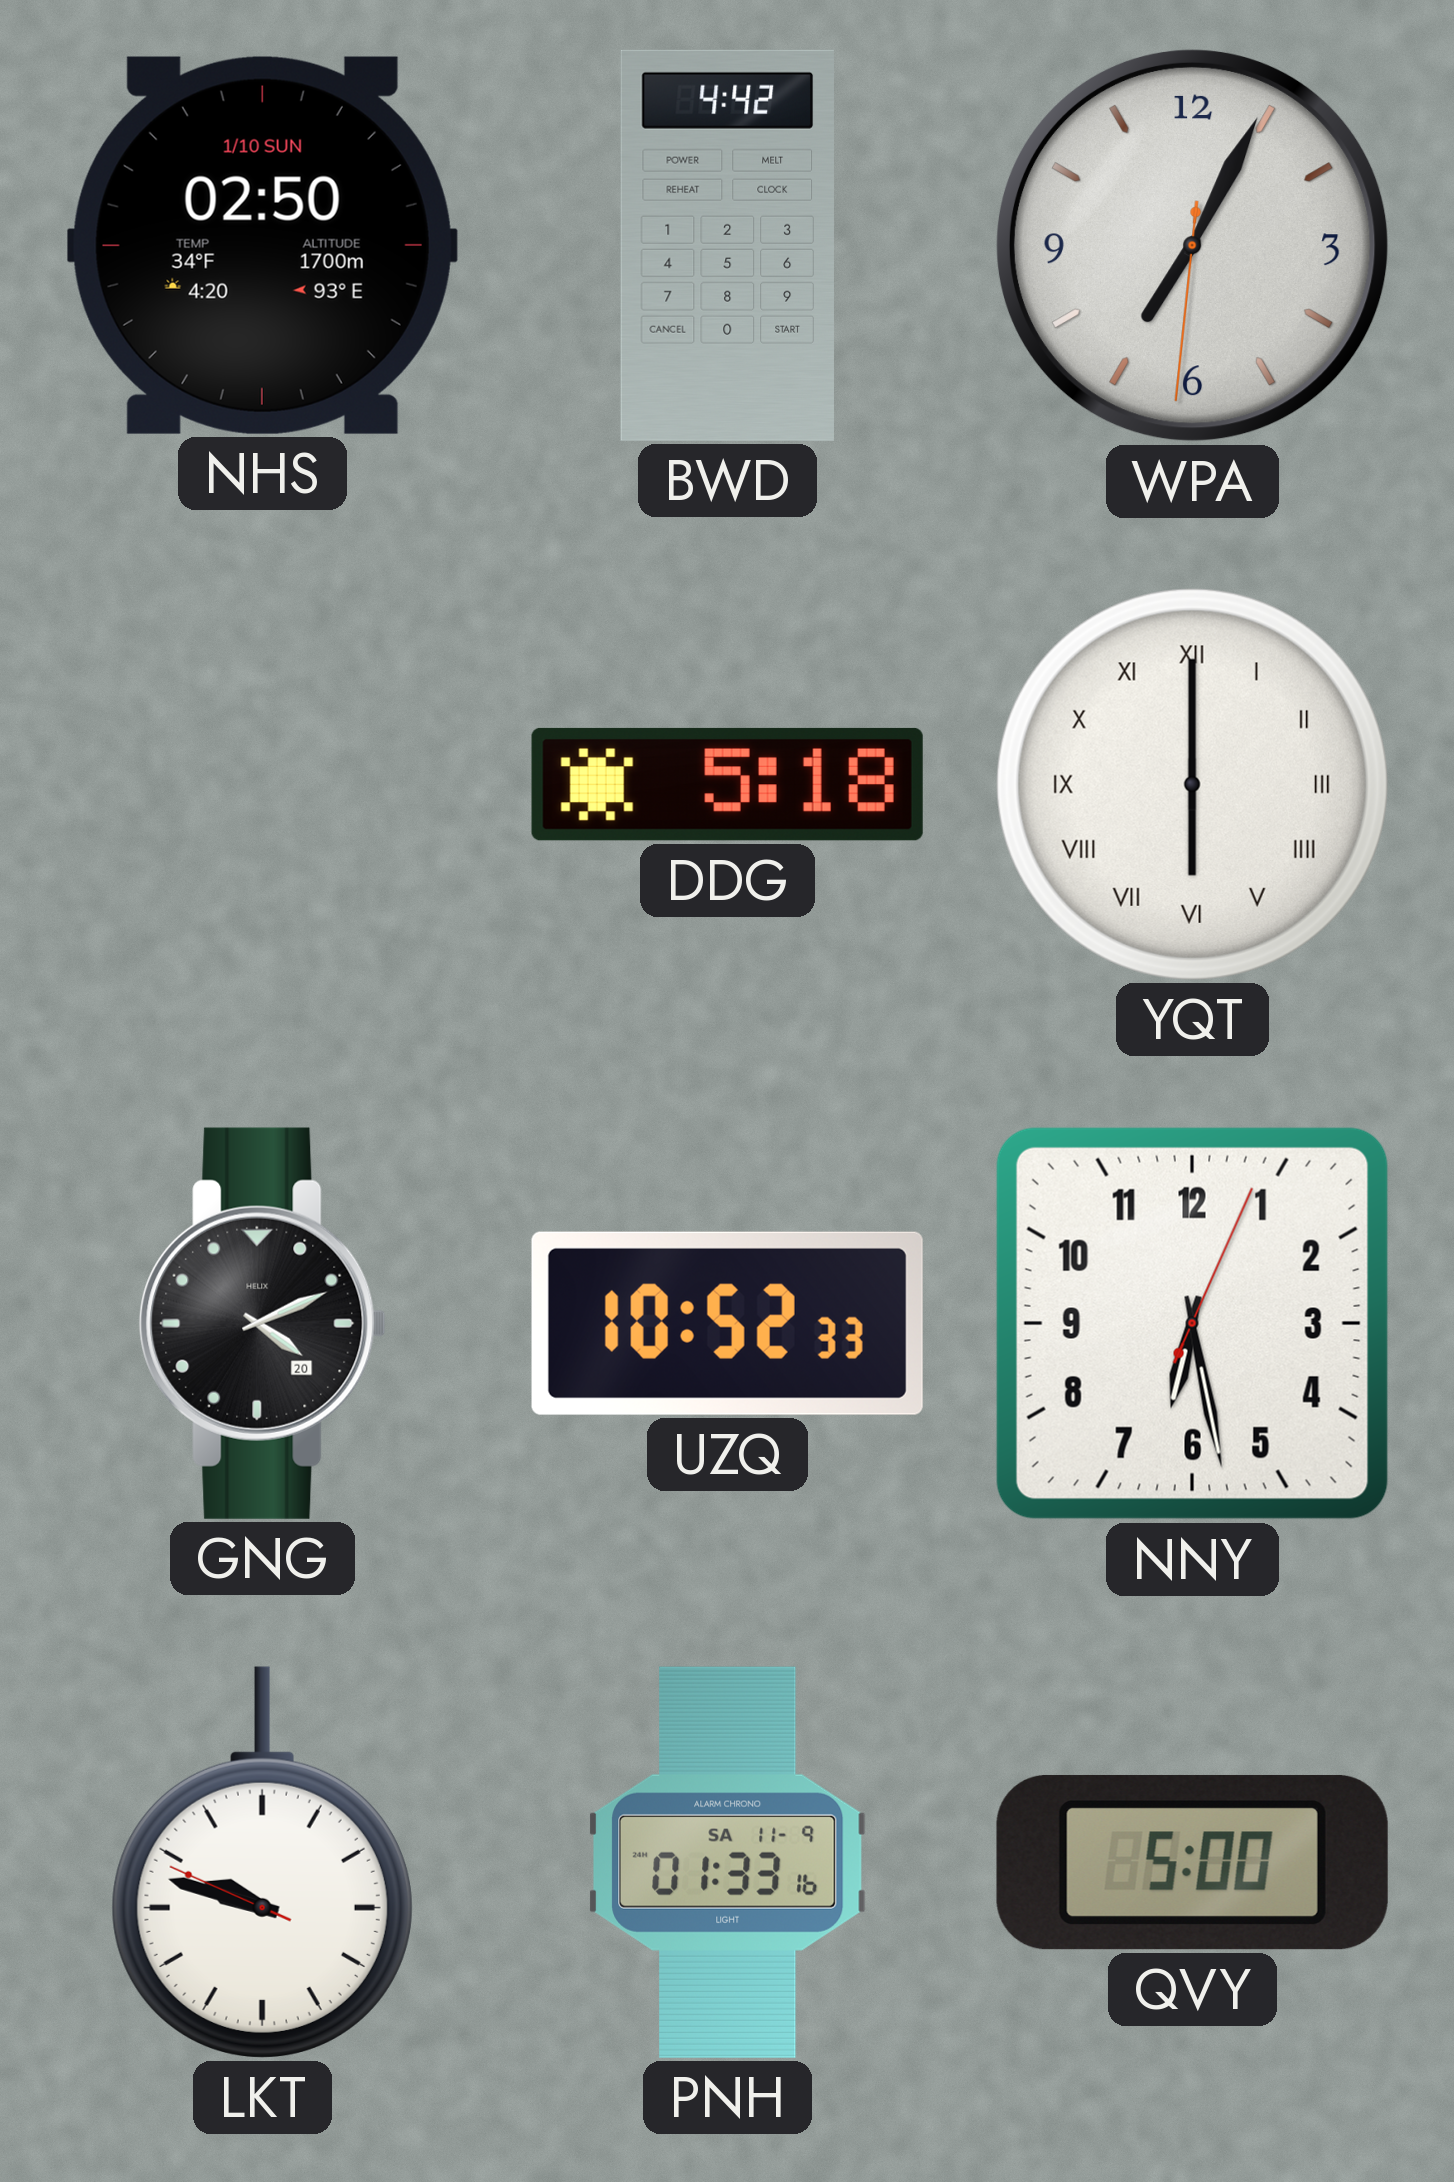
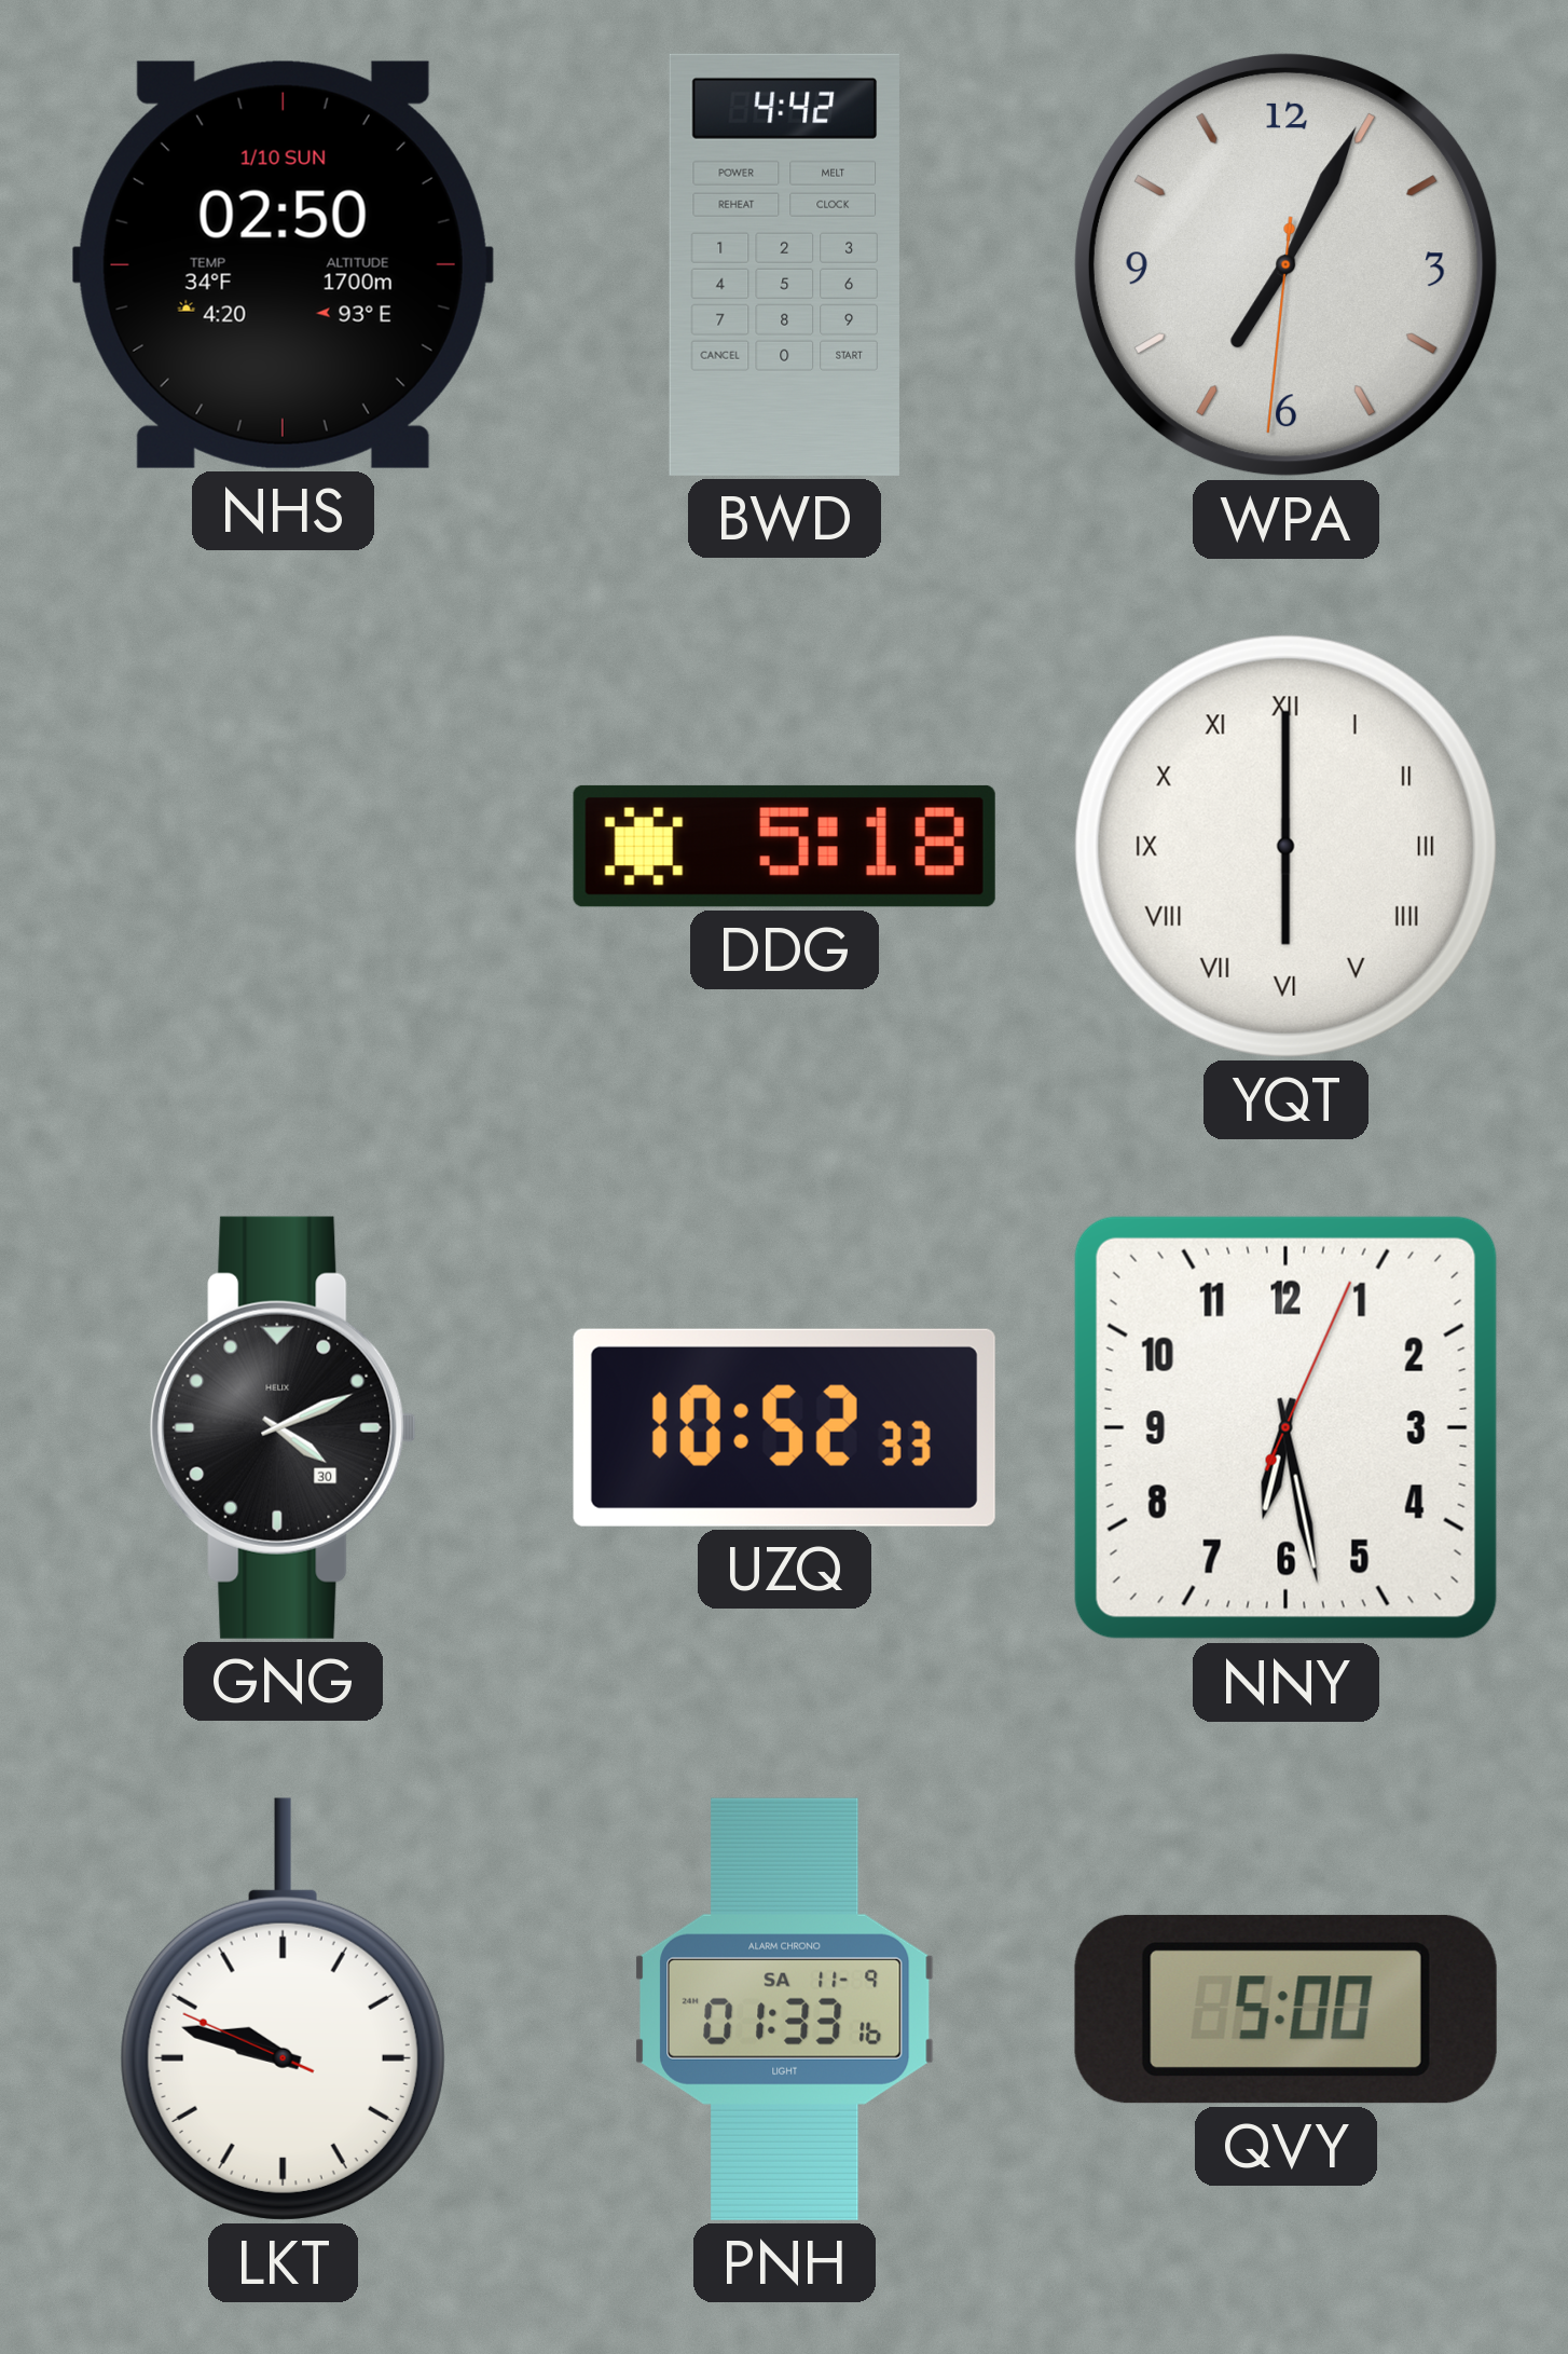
GNG date: 20 -> 30 (283, 1427)
